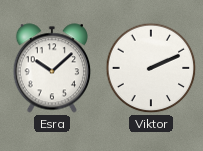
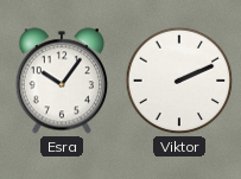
Esra: 10:08 -> 10:06 (61, 81)
